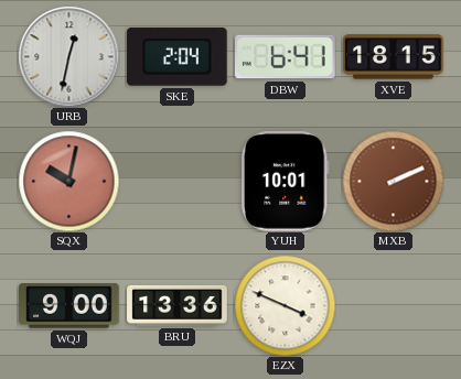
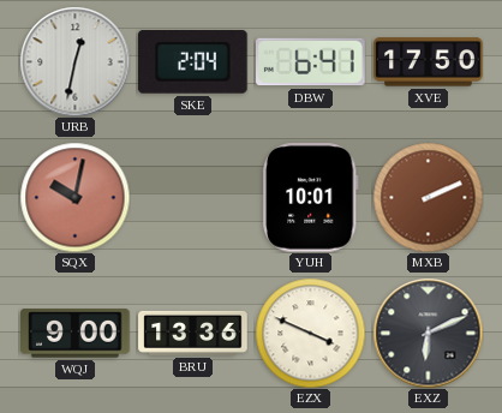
XVE: 18:15 -> 17:50 (429, 62)
EXZ: none -> 6:11 (428, 333)
